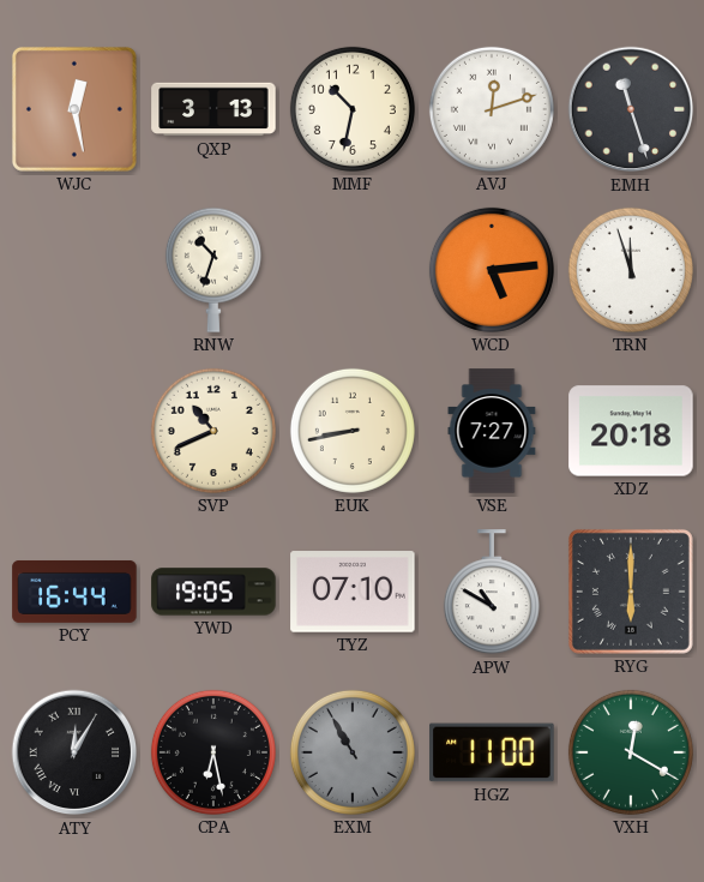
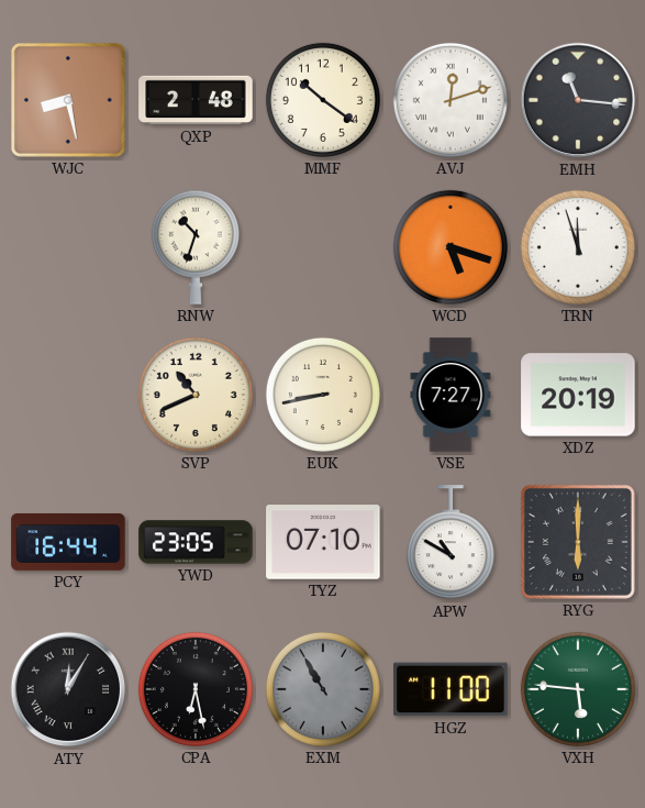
WJC: 12:28 -> 8:28 (68, 100)
QXP: 3:13 -> 2:48 (196, 100)
MMF: 10:32 -> 10:21 (323, 100)
EMH: 11:27 -> 11:16 (578, 100)
WCD: 5:14 -> 5:18 (451, 247)
XDZ: 20:18 -> 20:19 (578, 395)
YWD: 19:05 -> 23:05 (196, 542)
VXH: 12:20 -> 5:46 (578, 689)
